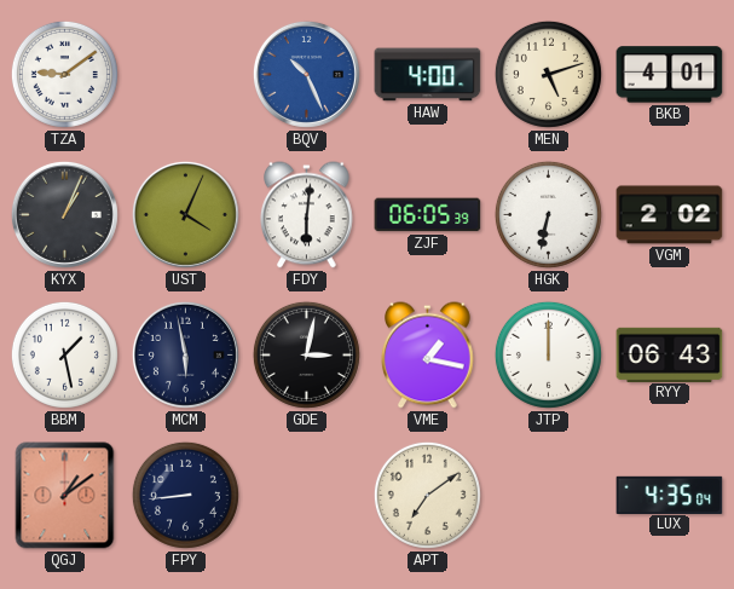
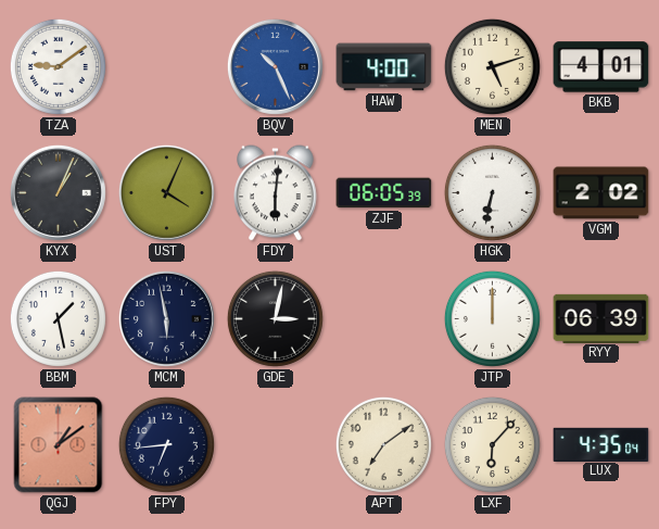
VME: 1:17 -> none (428, 356)
RYY: 06:43 -> 06:39 (601, 318)
FPY: 8:44 -> 6:44 (166, 444)
LXF: none -> 6:07 (492, 444)
